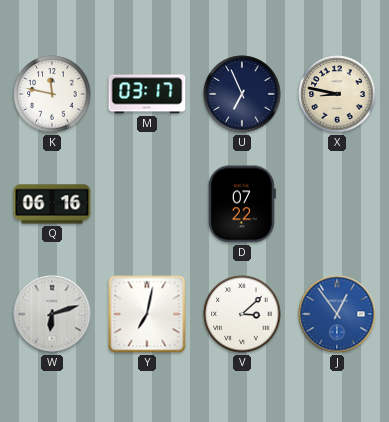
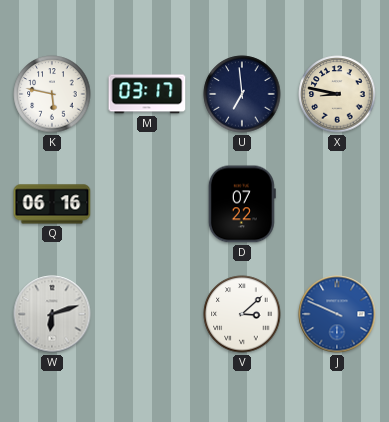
K: 11:47 -> 5:47 (52, 94)
U: 6:56 -> 6:59 (242, 94)
Y: 7:02 -> none (147, 314)
J: 12:54 -> 9:49 (337, 314)
